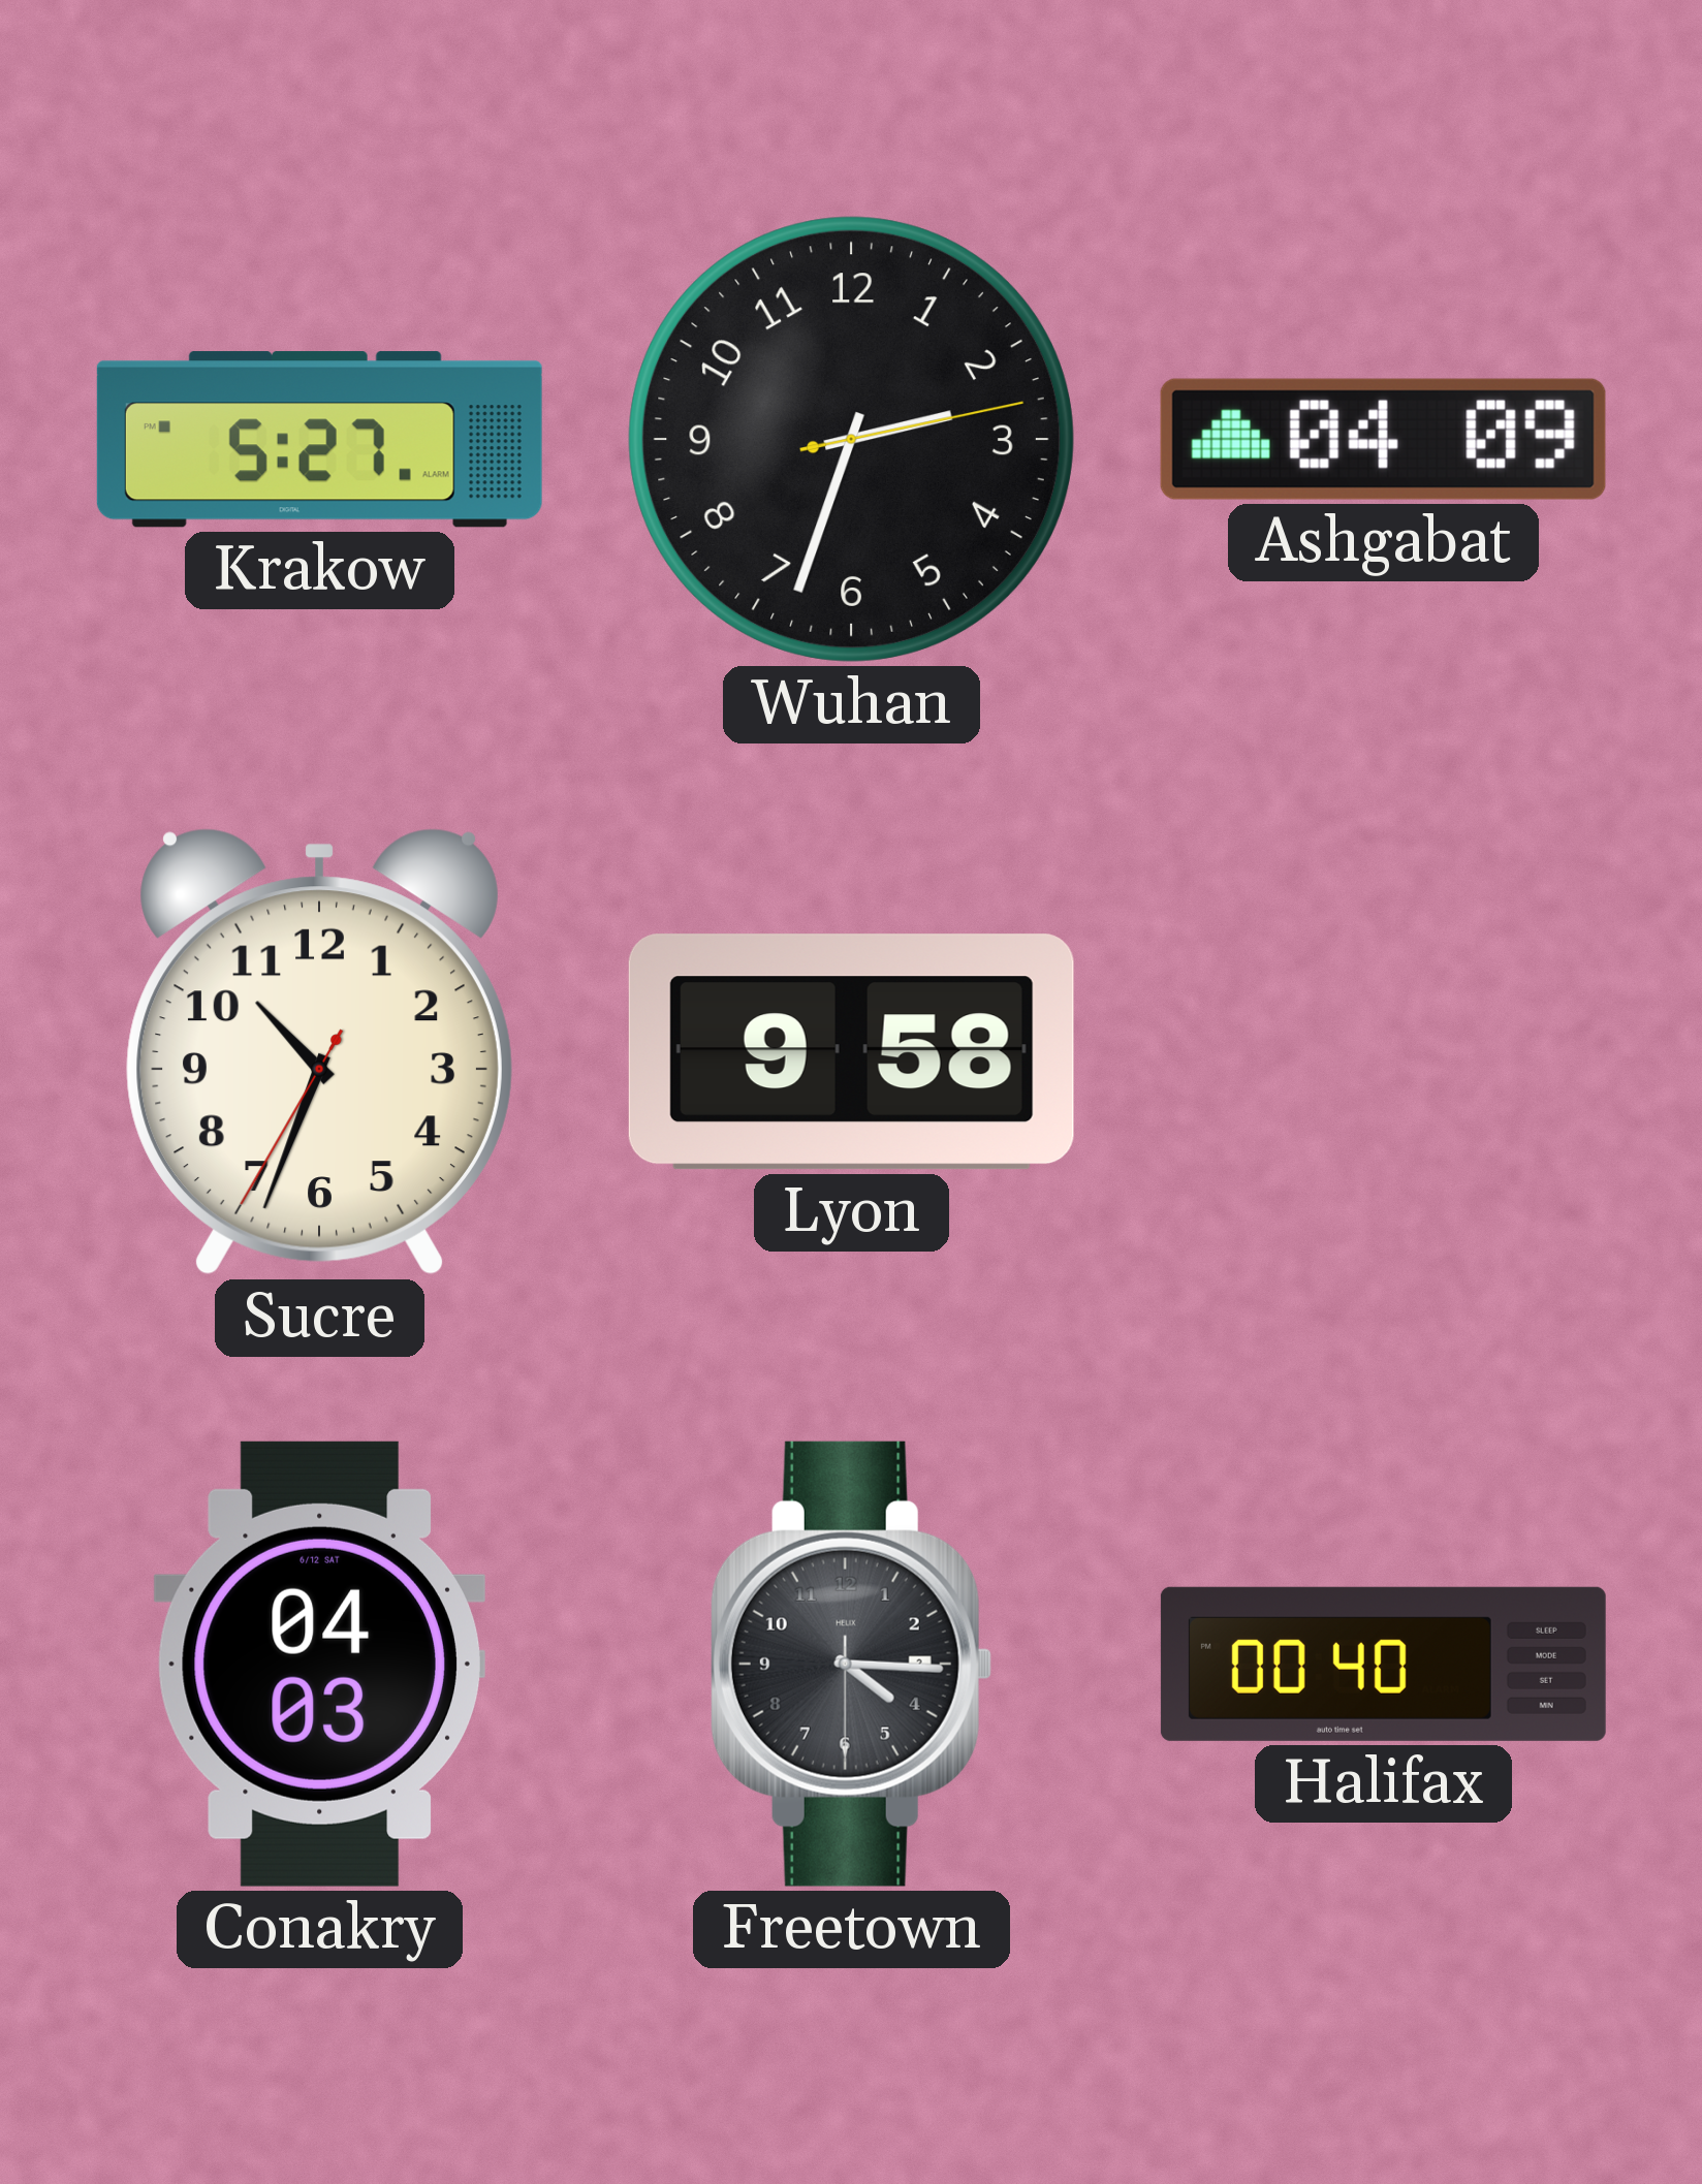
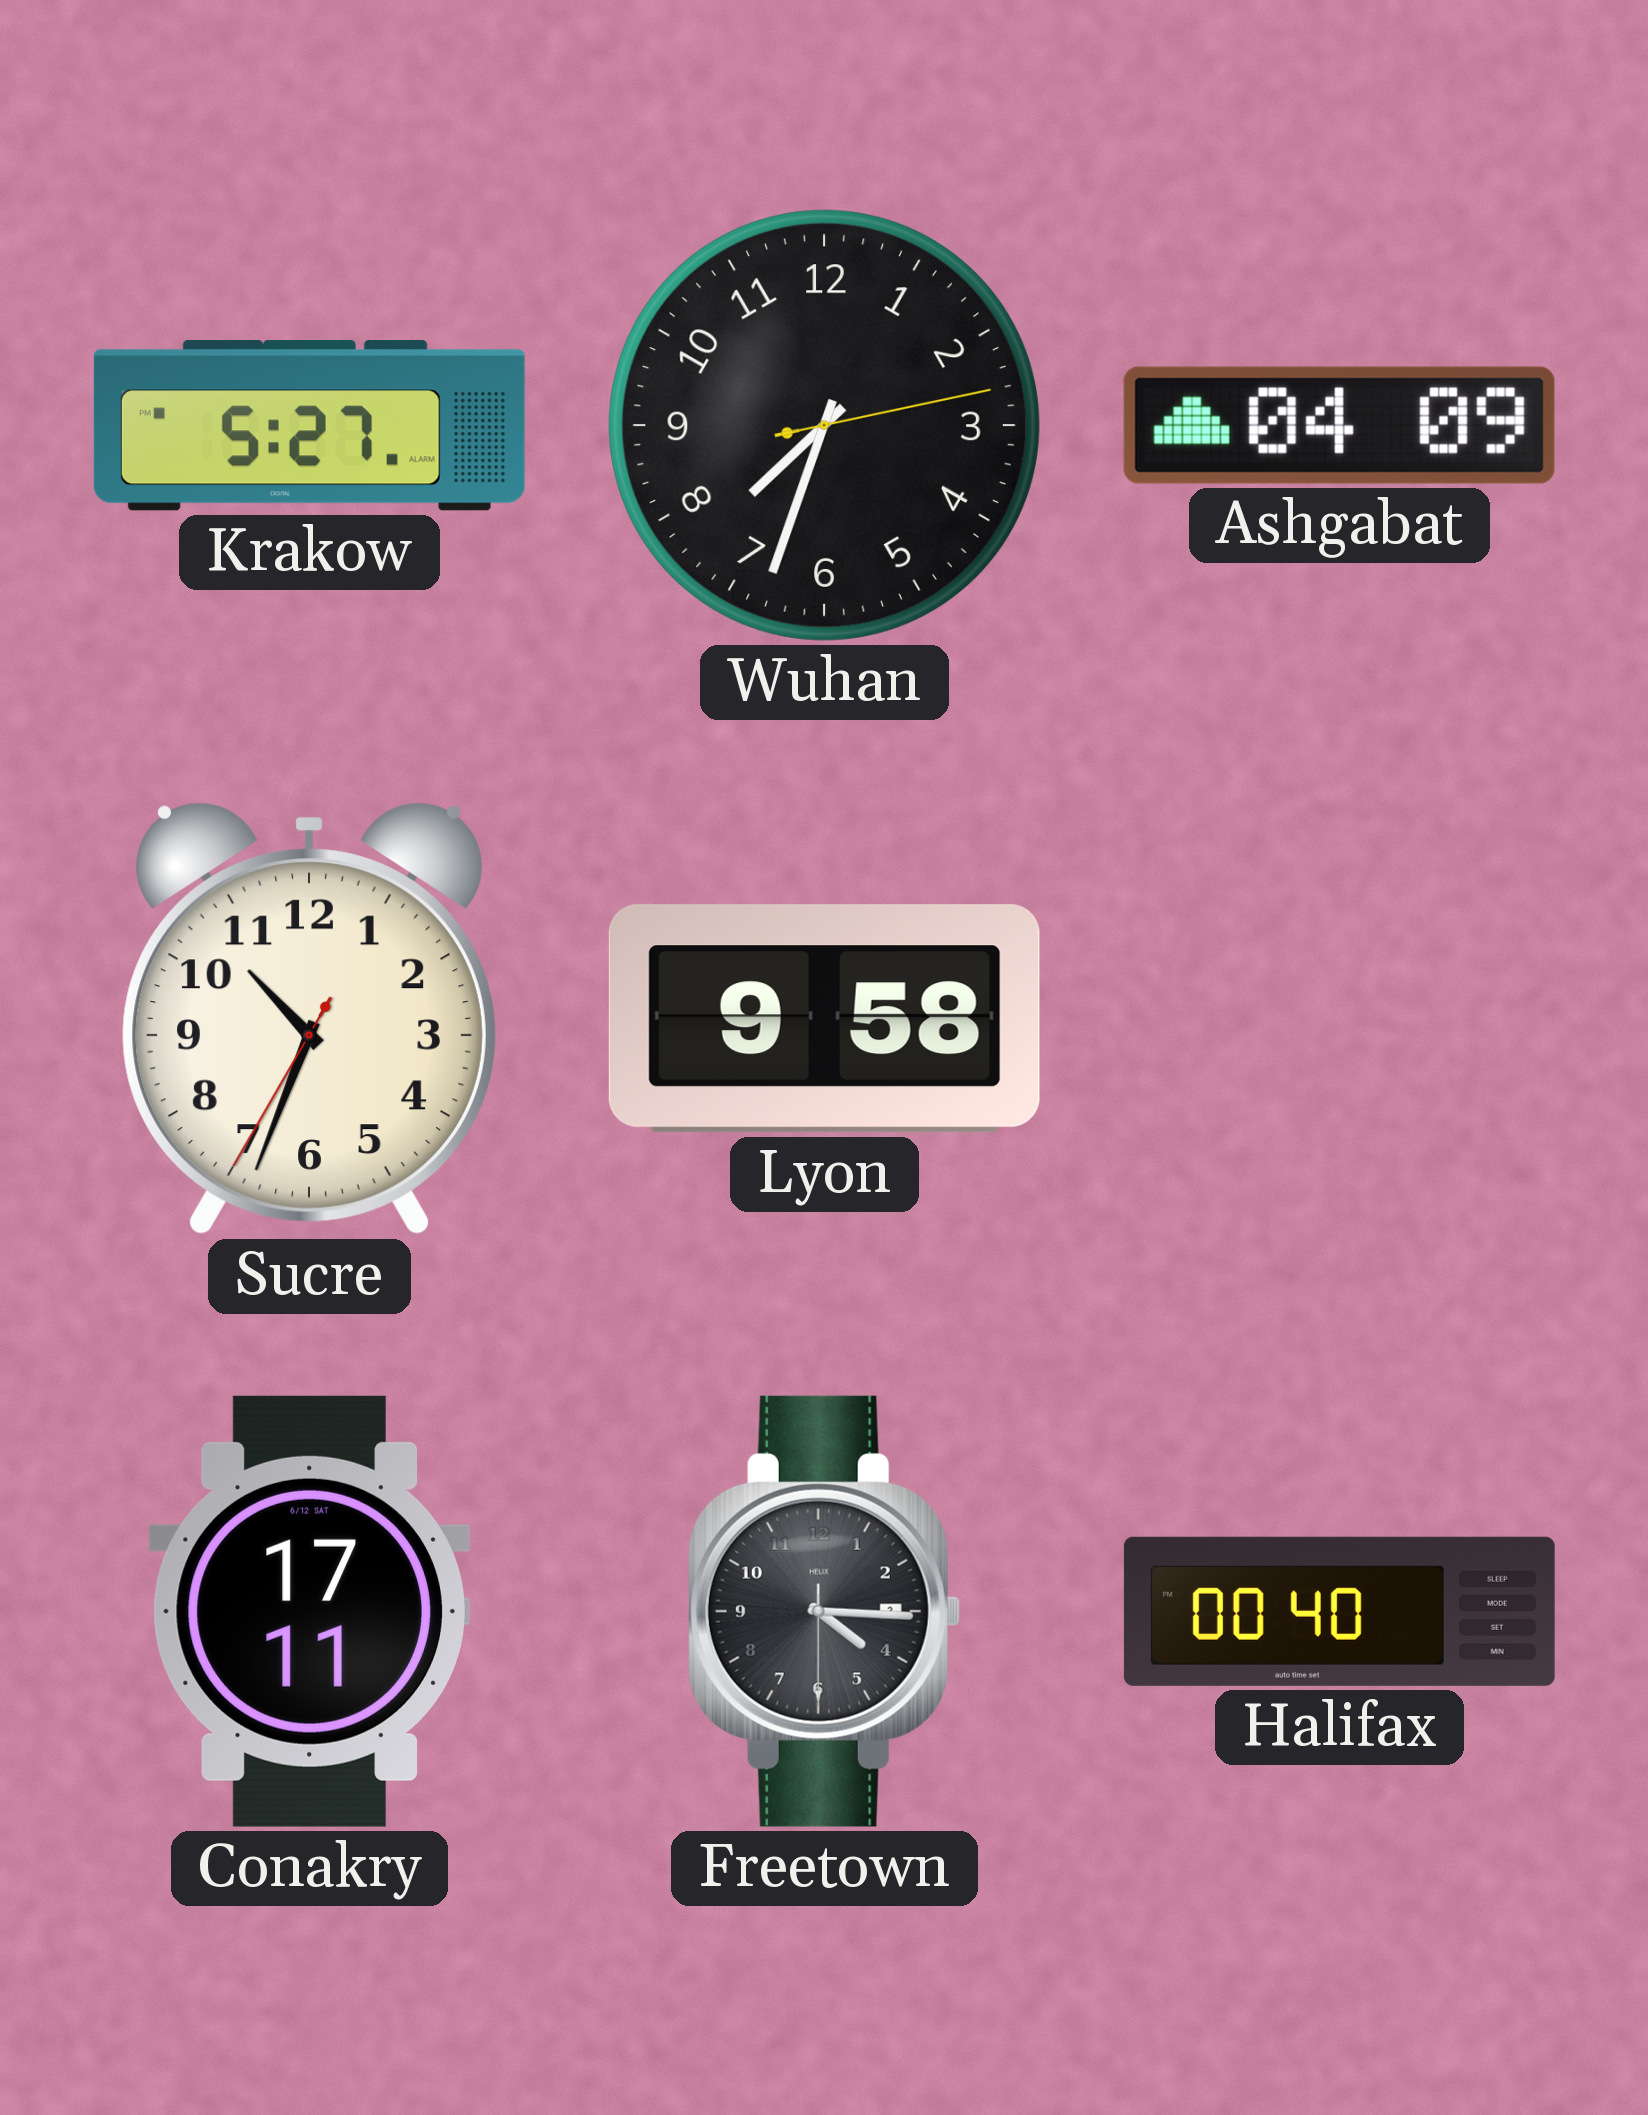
Wuhan: 2:33 -> 7:33 (824, 425)
Conakry: 04:03 -> 17:11 (309, 1611)
